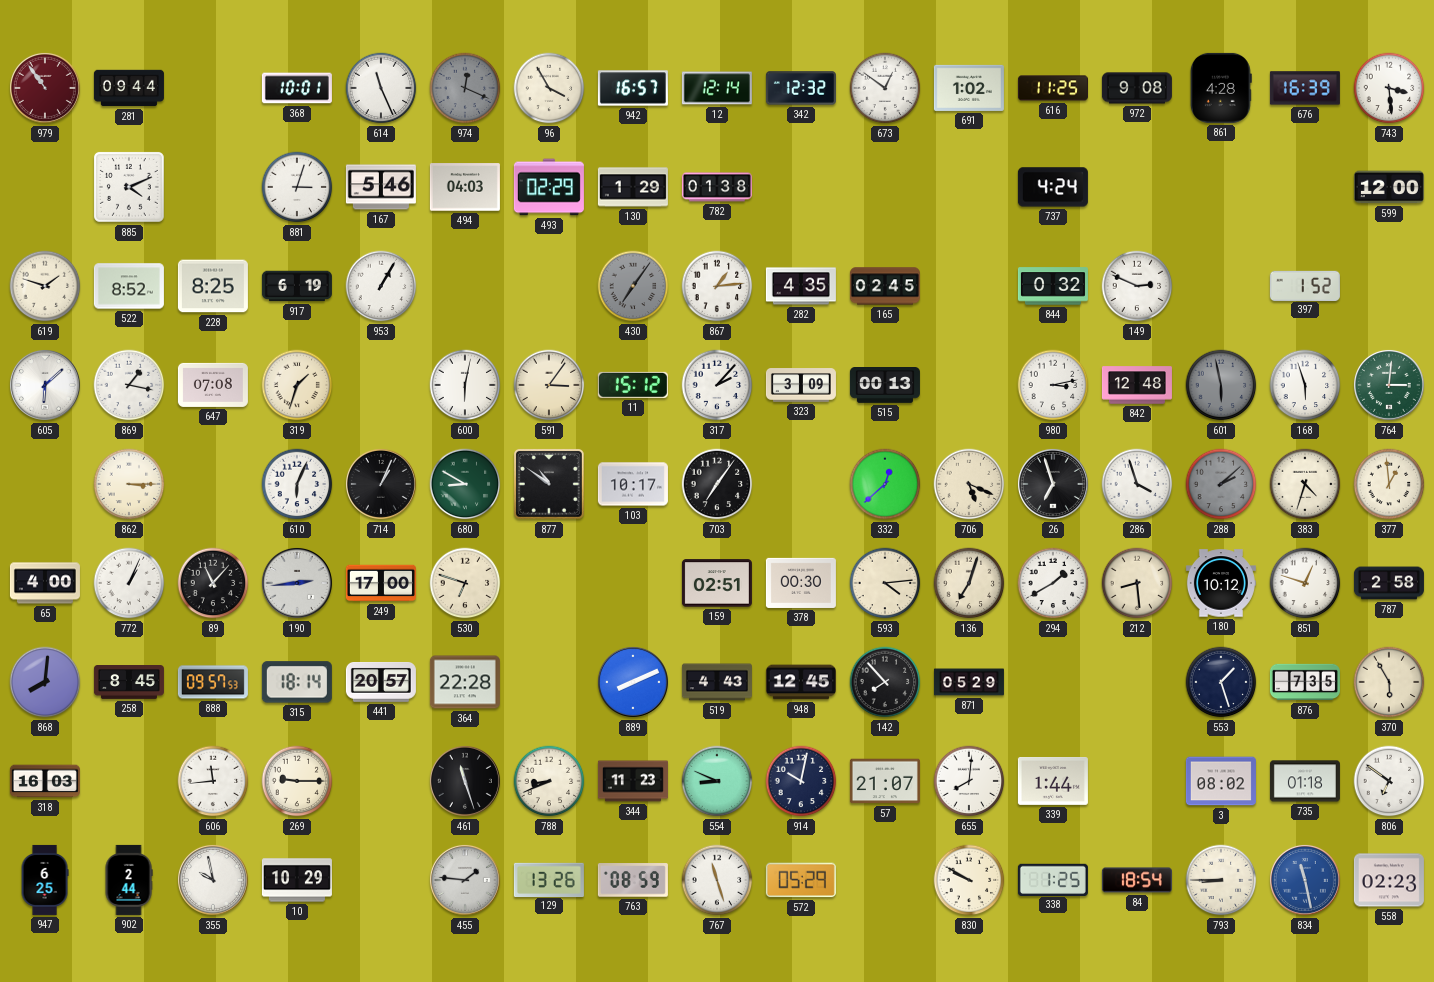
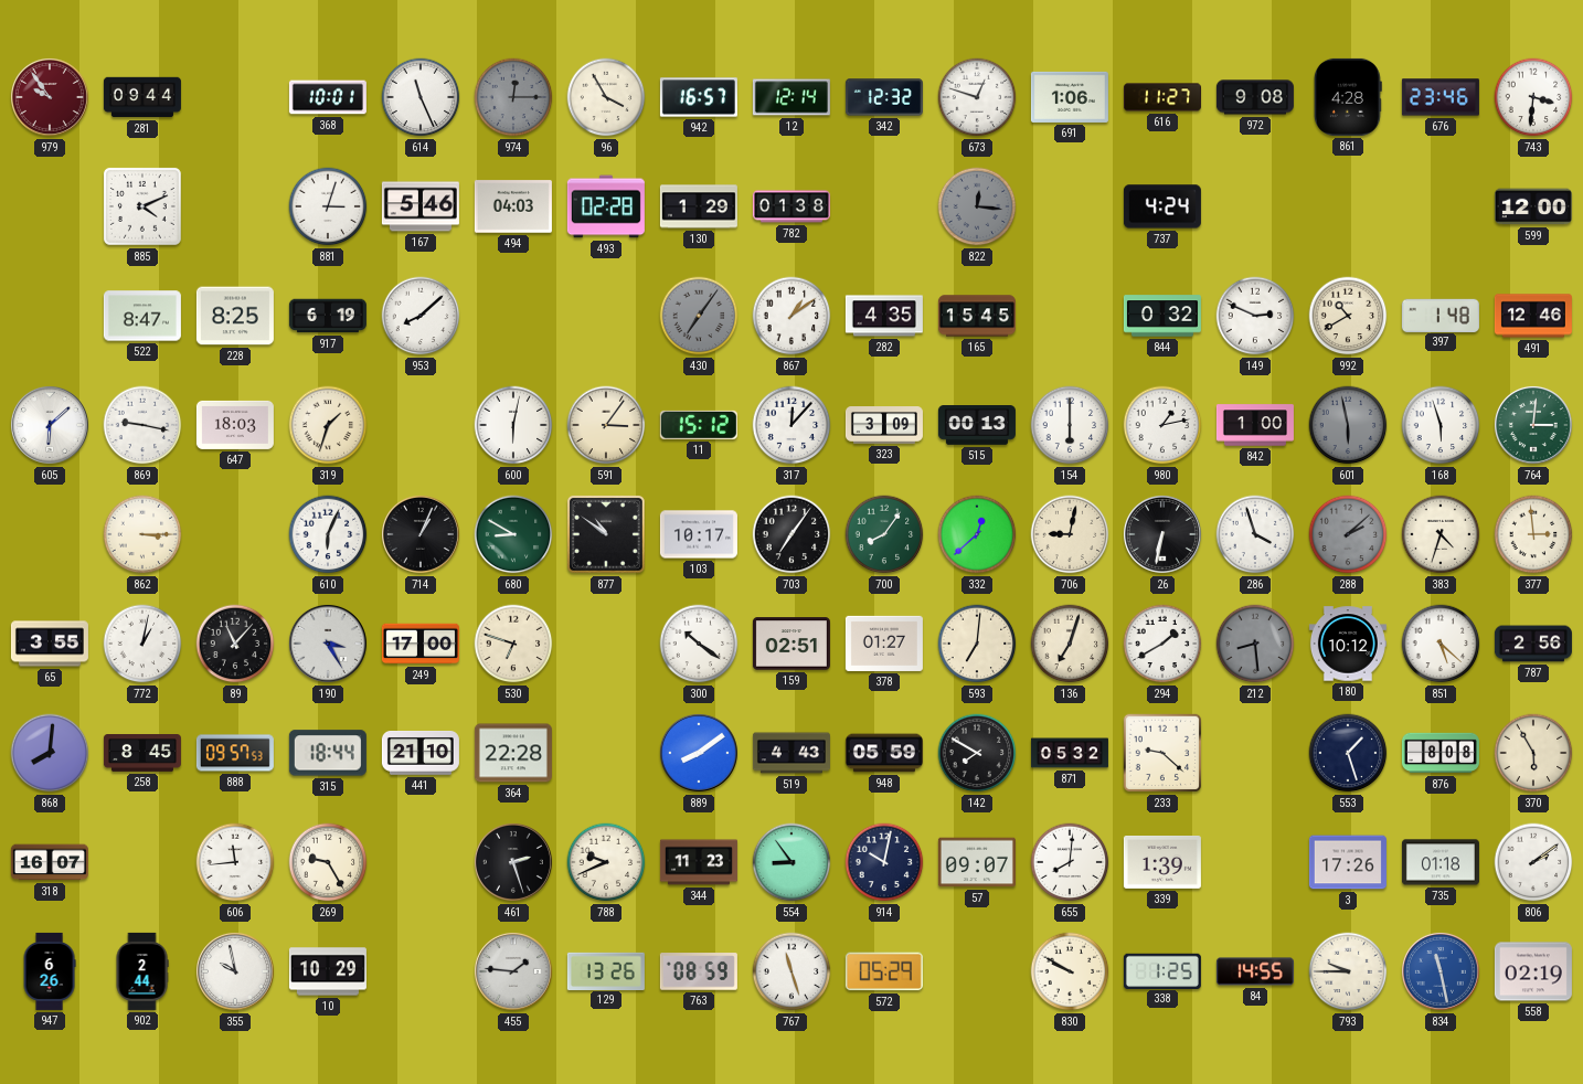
979: 10:54 -> 9:54 (50, 97)
974: 12:19 -> 12:15 (513, 97)
673: 12:51 -> 12:48 (977, 97)
691: 1:02 -> 1:06 (1070, 97)
616: 11:25 -> 11:27 (1162, 97)
676: 16:39 -> 23:46 (1441, 97)
743: 3:29 -> 3:31 (1533, 97)
493: 02:29 -> 02:28 (606, 206)
822: none -> 12:16 (977, 206)
619: 1:48 -> none (45, 286)
522: 8:52 -> 8:47 (142, 316)
953: 1:05 -> 8:08 (421, 316)
867: 1:14 -> 1:09 (791, 316)
165: 02:45 -> 15:45 (977, 316)
992: none -> 10:40 (1348, 316)
397: 1:52 -> 1:48 (1441, 315)
491: none -> 12:46 (1533, 316)
869: 1:17 -> 9:17 (142, 425)
647: 07:08 -> 18:03 (235, 425)
317: 2:07 -> 12:07 (791, 425)
154: none -> 6:00 (1070, 425)
980: 3:13 -> 1:13 (1162, 425)
842: 12:48 -> 1:00 (1255, 425)
700: none -> 8:06 (884, 534)
706: 5:19 -> 9:02 (1070, 534)
26: 6:57 -> 6:32 (1162, 534)
377: 12:59 -> 2:59 (1533, 534)
65: 4:00 -> 3:55 (50, 644)
772: 1:04 -> 1:02 (142, 644)
190: 2:44 -> 3:25 (328, 644)
300: none -> 10:21 (699, 644)
378: 00:30 -> 01:27 (884, 644)
593: 4:14 -> 7:01 (977, 644)
212 dial: cream -> grey (1255, 644)
851: 12:48 -> 5:22 (1441, 644)
787: 2:58 -> 2:56 (1533, 644)
315: 18:14 -> 18:44 (328, 753)
441: 20:57 -> 21:10 (421, 754)
889: 8:11 -> 8:09 (699, 753)
948: 12:45 -> 05:59 (884, 753)
142: 7:53 -> 7:50 (977, 753)
871: 05:29 -> 05:32 (1070, 753)
233: none -> 9:22 (1162, 753)
876: 7:35 -> 8:08 (1441, 753)
318: 16:03 -> 16:07 (50, 862)
269: 9:15 -> 9:25 (328, 862)
461: 11:27 -> 2:27 (513, 862)
788: 8:41 -> 9:41 (606, 862)
554: 8:49 -> 8:54 (791, 862)
57: 21:07 -> 09:07 (977, 862)
339: 1:44 -> 1:39 (1162, 863)
3: 08:02 -> 17:26 (1348, 862)
806: 6:51 -> 2:09 (1533, 862)
947: 6:25 -> 6:26 (50, 971)
84: 18:54 -> 14:55 (1255, 971)
793: 8:45 -> 9:45 (1348, 971)
558: 02:23 -> 02:19 (1533, 971)
